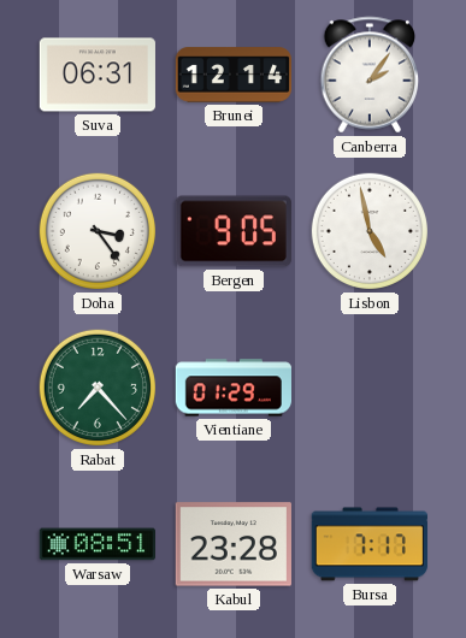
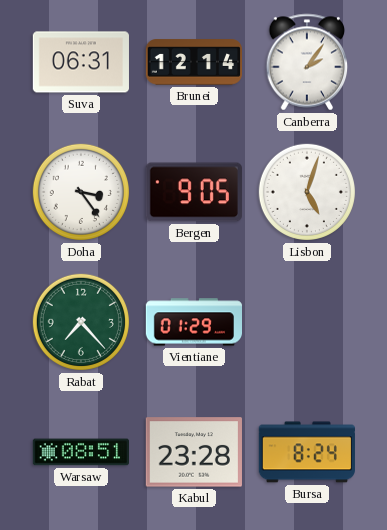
Lisbon: 4:58 -> 5:03 (307, 192)
Bursa: 7:17 -> 8:24 (307, 452)
